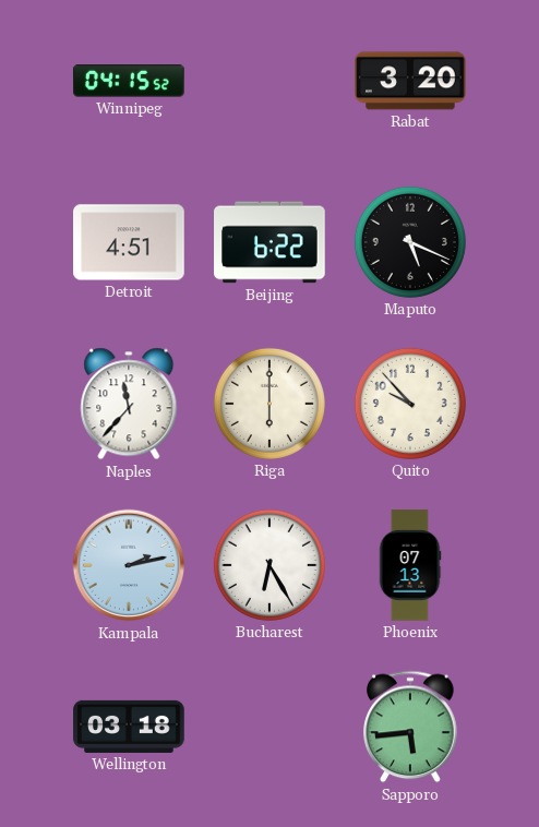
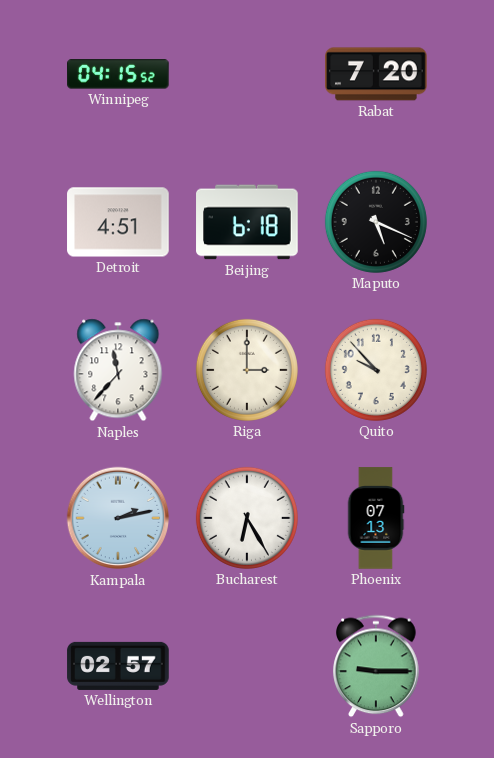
Rabat: 3:20 -> 7:20 (376, 74)
Beijing: 6:22 -> 6:18 (247, 222)
Riga: 6:00 -> 3:00 (247, 370)
Wellington: 03:18 -> 02:57 (118, 666)
Sapporo: 5:44 -> 9:15 (376, 666)
